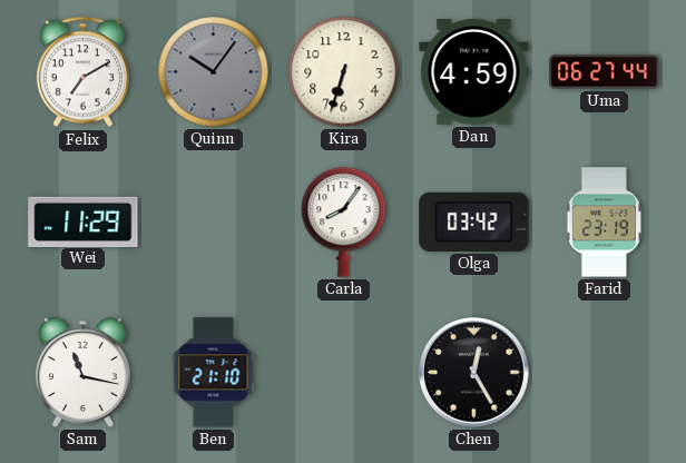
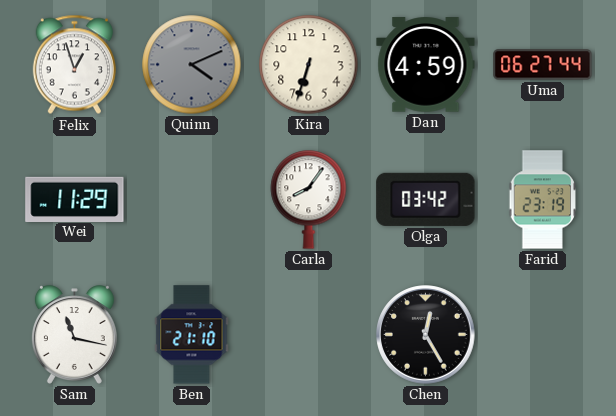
Felix: 7:10 -> 12:57 (74, 65)
Quinn: 10:06 -> 4:11 (192, 65)
